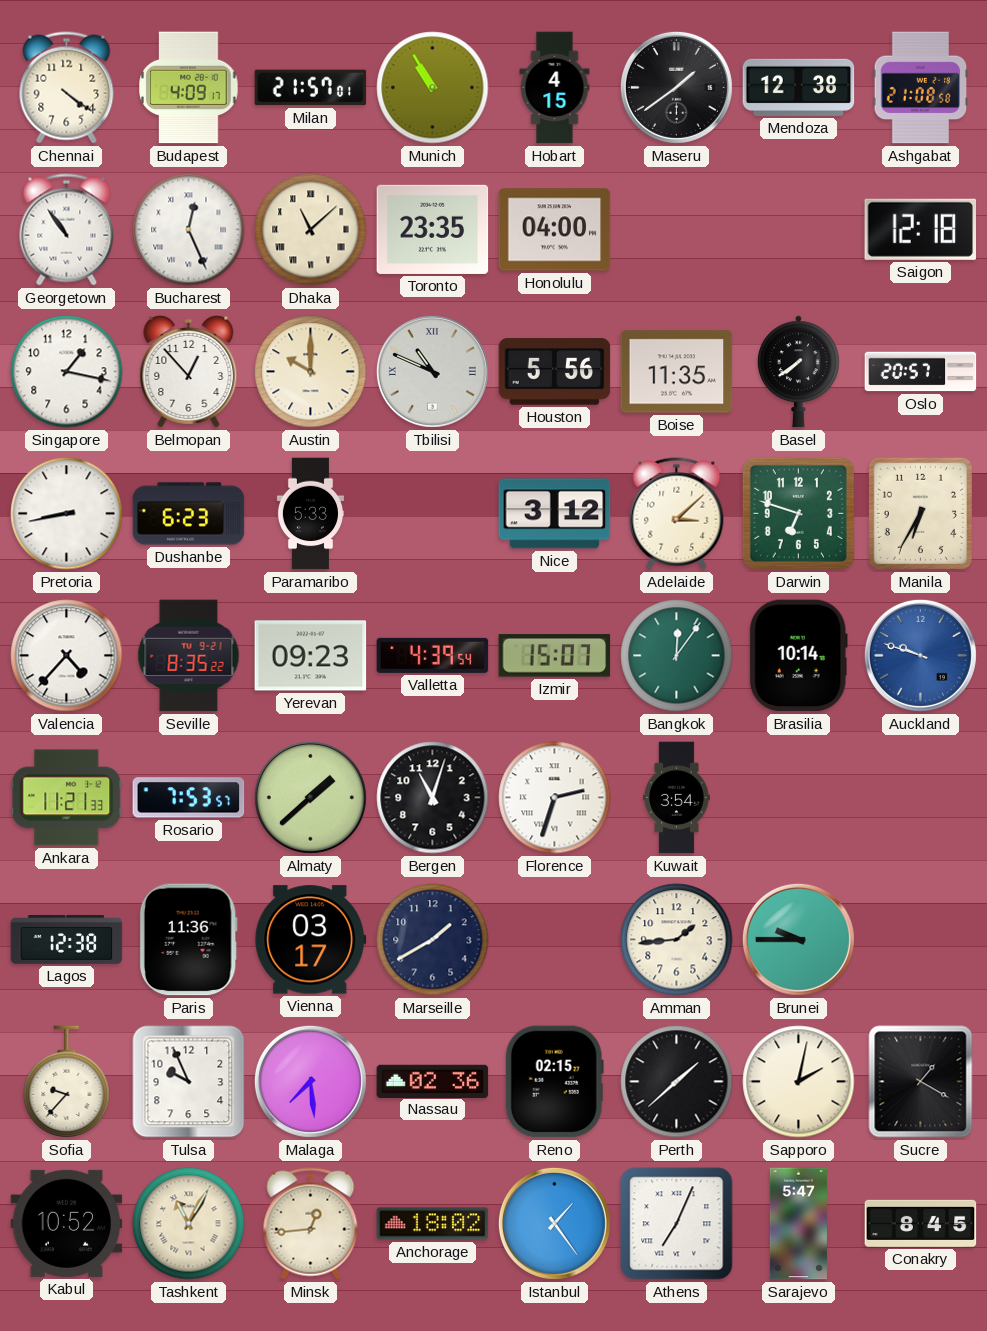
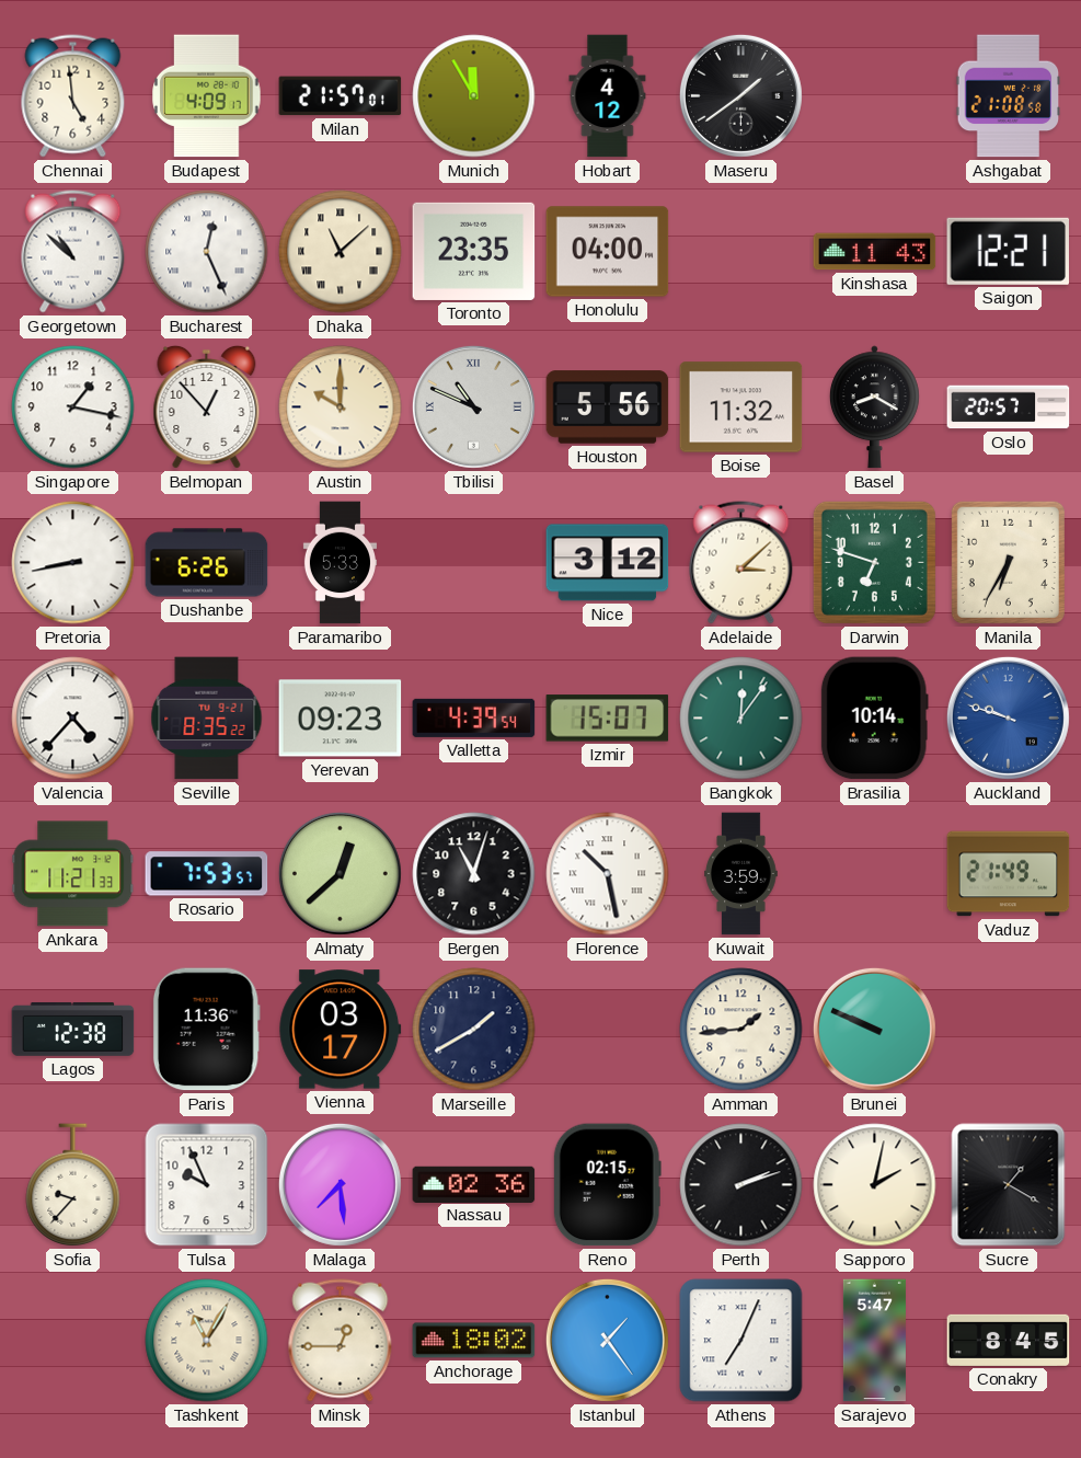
Chennai: 4:21 -> 4:59 (73, 96)
Munich: 10:55 -> 11:55 (474, 96)
Hobart: 4:15 -> 4:12 (608, 96)
Mendoza: 12:38 -> none (799, 87)
Georgetown: 10:54 -> 10:52 (73, 252)
Kinshasa: none -> 11:43 (875, 252)
Saigon: 12:18 -> 12:21 (1008, 251)
Boise: 11:35 -> 11:32 (741, 407)
Basel: 7:39 -> 8:20 (874, 407)
Dushanbe: 6:23 -> 6:26 (207, 563)
Almaty: 1:38 -> 12:38 (340, 873)
Florence: 2:33 -> 10:28 (608, 874)
Kuwait: 3:54 -> 3:59 (741, 874)
Vaduz: none -> 21:49 (1009, 874)
Brunei: 9:45 -> 9:49 (874, 1029)
Perth: 1:38 -> 2:12 (741, 1185)
Kabul: 10:52 -> none (67, 1223)
Minsk: 12:44 -> 12:45 (341, 1341)
